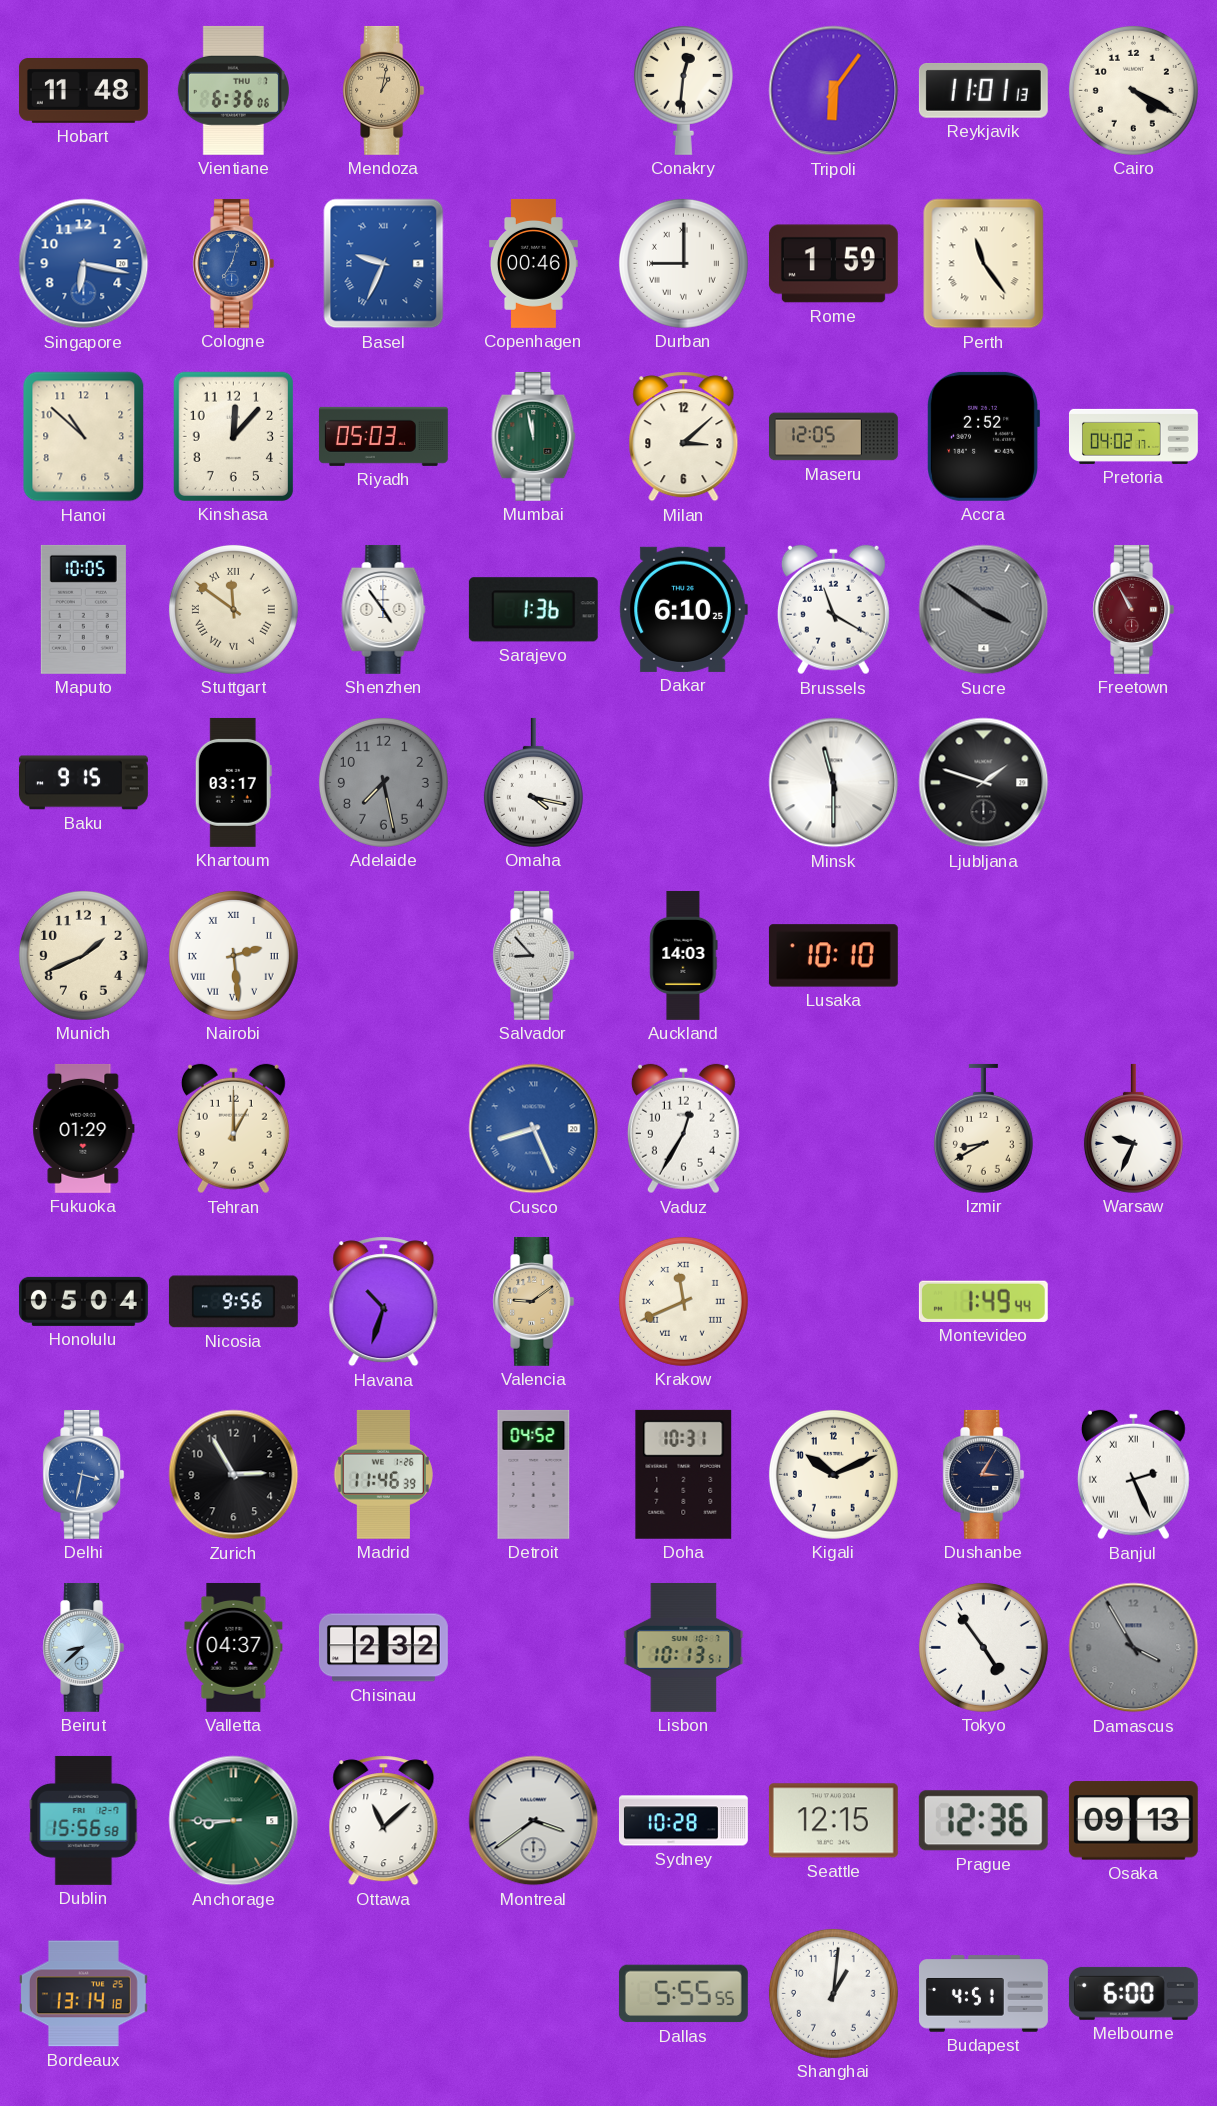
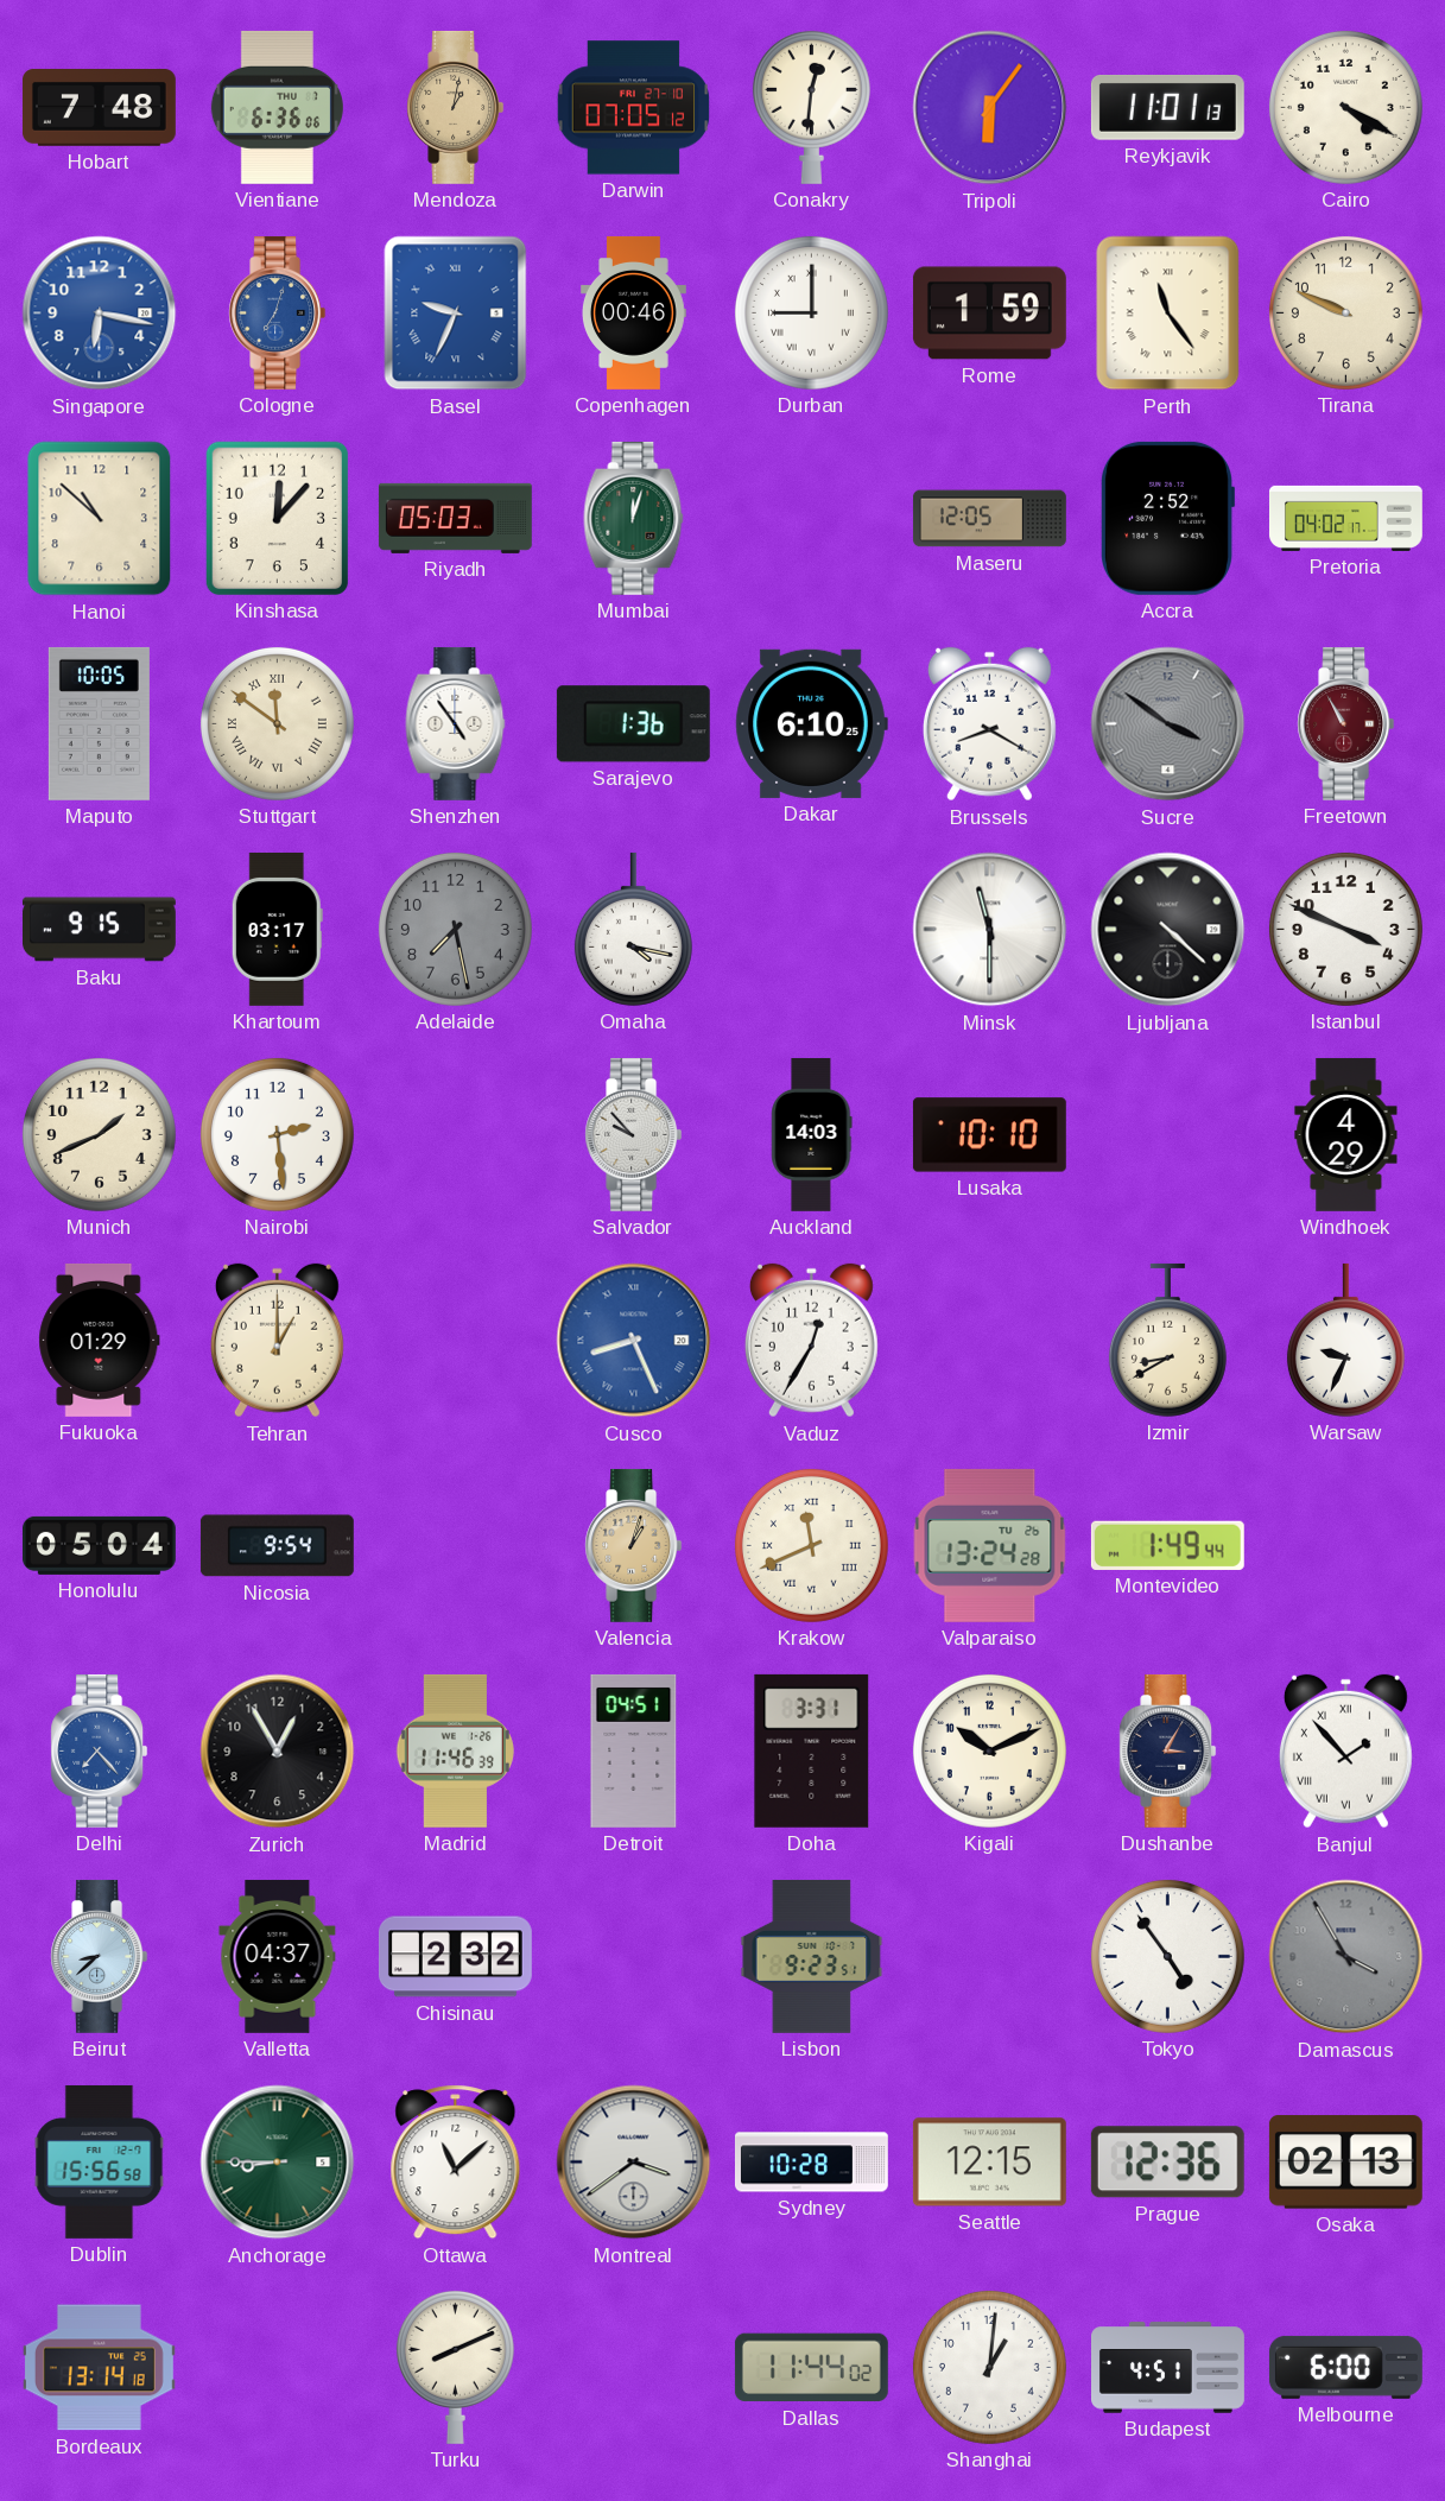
Hobart: 11:48 -> 7:48 (99, 108)
Darwin: none -> 07:05 (634, 108)
Tirana: none -> 9:49 (1345, 312)
Mumbai: 11:58 -> 12:03 (634, 518)
Milan: 3:08 -> none (684, 437)
Brussels: 11:20 -> 8:20 (989, 724)
Ljubljana: 1:48 -> 4:22 (1168, 930)
Istanbul: none -> 3:49 (1345, 929)
Nairobi numerals: Roman -> Arabic (277, 1134)
Salvador: 8:53 -> 9:53 (634, 1134)
Windhoek: none -> 4:29 (1346, 1134)
Nicosia: 9:56 -> 9:54 (277, 1546)
Havana: 10:33 -> none (384, 1302)
Valencia: 9:09 -> 1:03 (634, 1545)
Valparaiso: none -> 13:24 (990, 1545)
Delhi: 3:32 -> 7:23 (100, 1750)
Zurich: 2:55 -> 12:55 (278, 1752)
Detroit: 04:52 -> 04:51 (634, 1750)
Doha: 10:31 -> 3:31 (812, 1750)
Banjul: 2:26 -> 1:53 (1345, 1752)
Lisbon: 10:13 -> 9:23 (812, 1956)
Osaka: 09:13 -> 02:13 (1345, 2163)
Turku: none -> 8:11 (455, 2367)
Dallas: 5:55 -> 11:44 (811, 2368)
